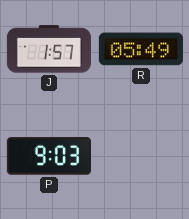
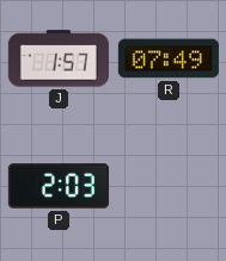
R: 05:49 -> 07:49 (169, 58)
P: 9:03 -> 2:03 (59, 186)
